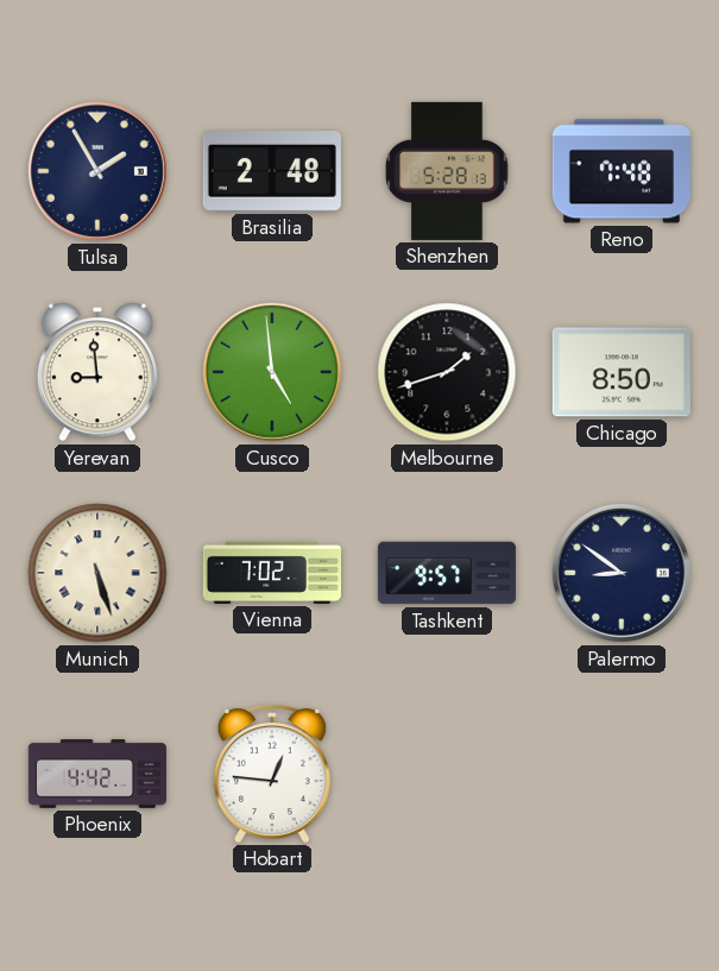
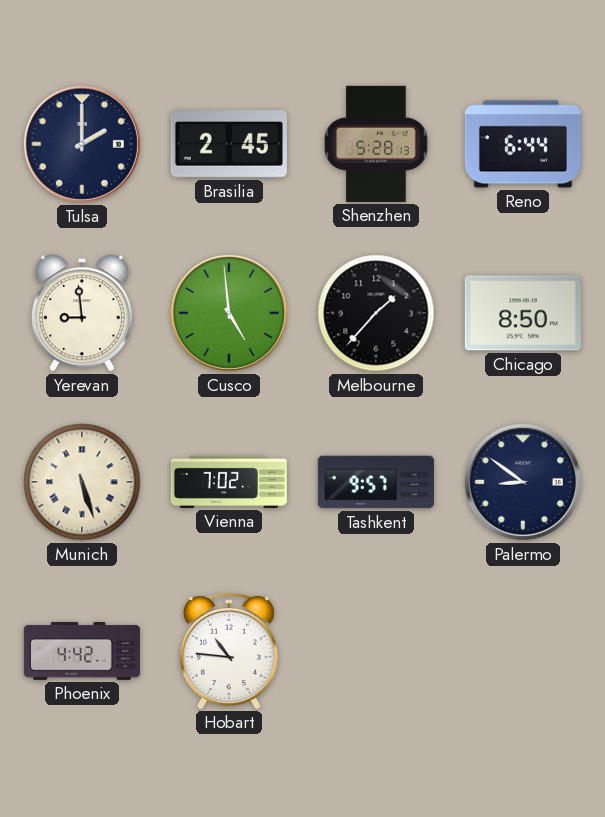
Tulsa: 1:55 -> 2:00 (82, 144)
Brasilia: 2:48 -> 2:45 (229, 144)
Reno: 7:48 -> 6:44 (523, 144)
Melbourne: 1:42 -> 1:37 (376, 313)
Hobart: 12:46 -> 10:46 (229, 651)
